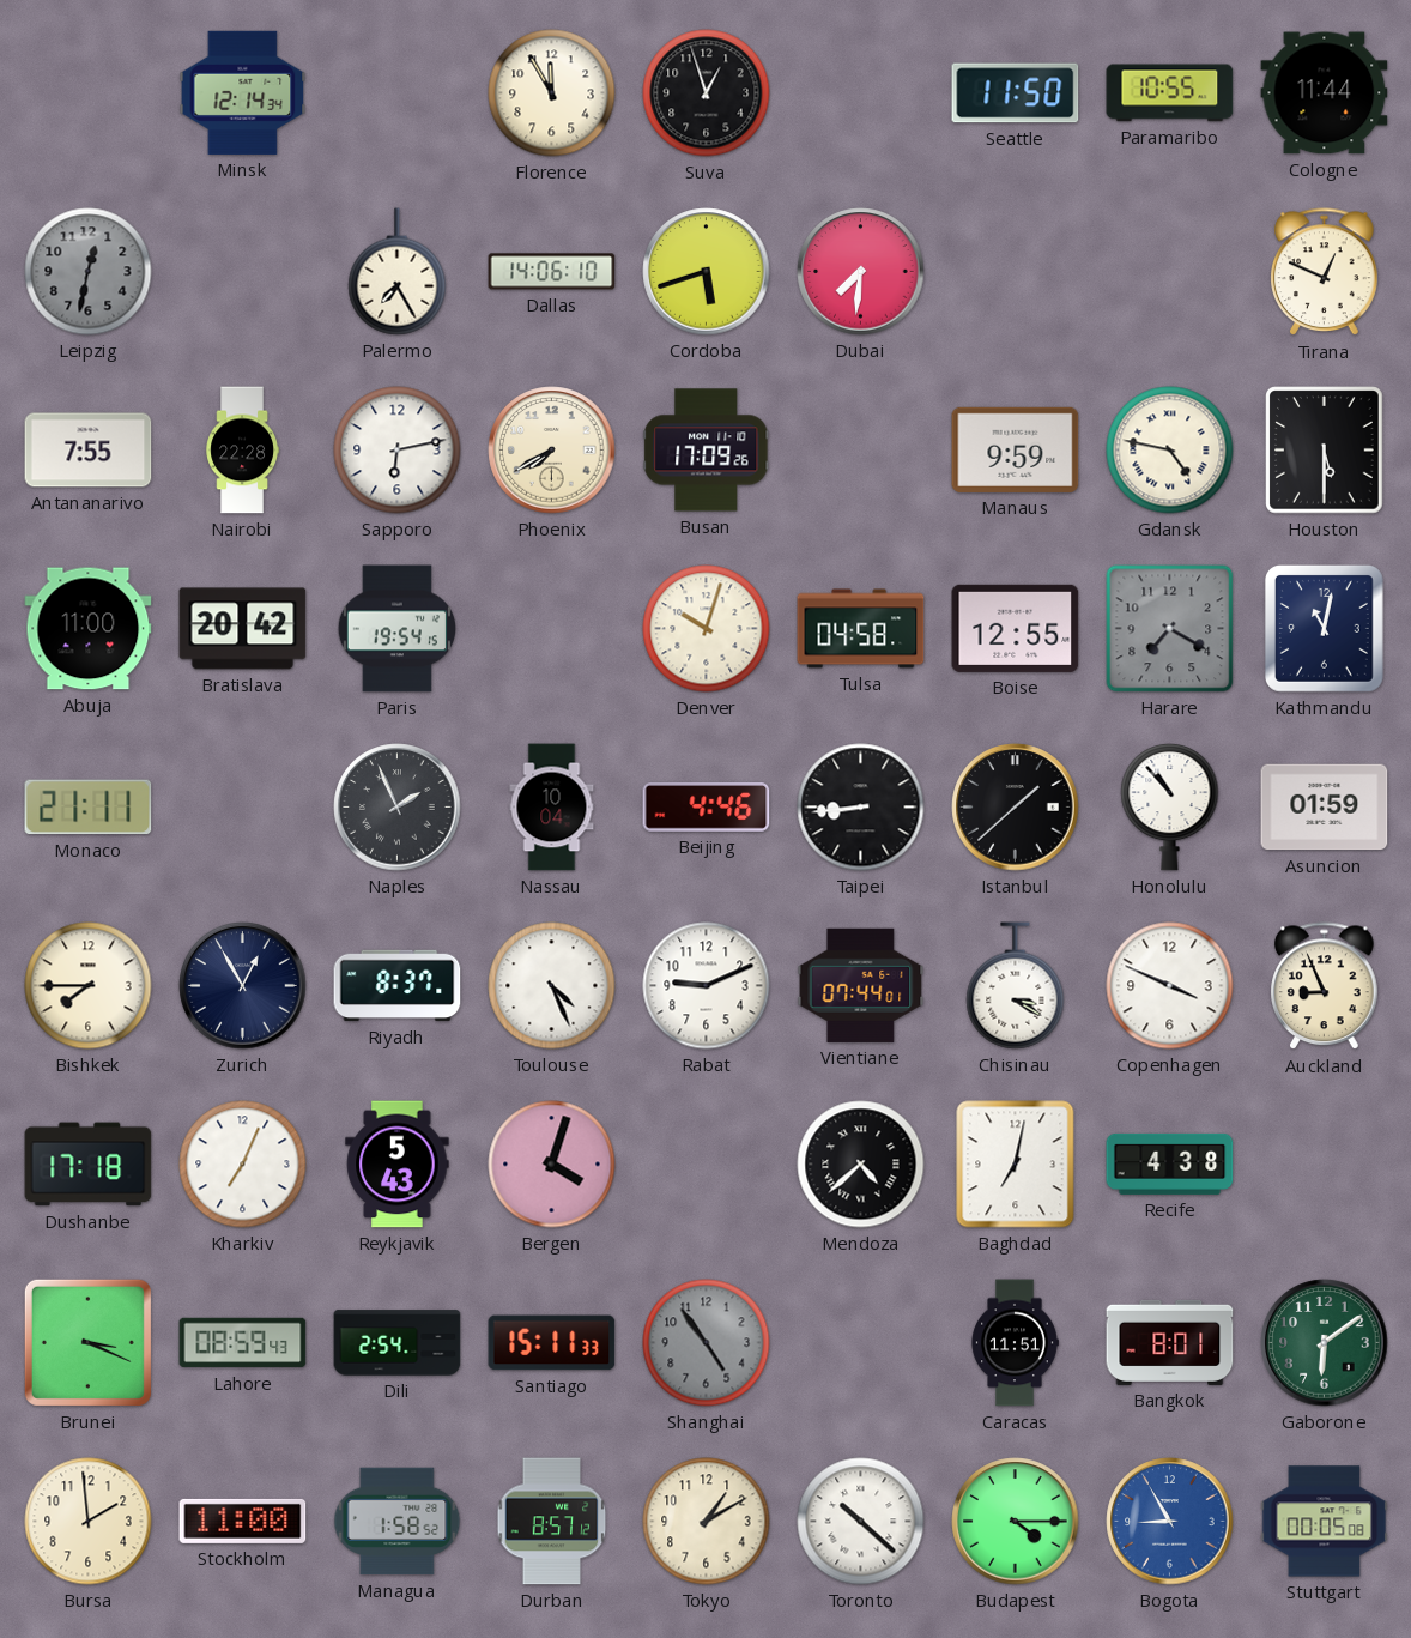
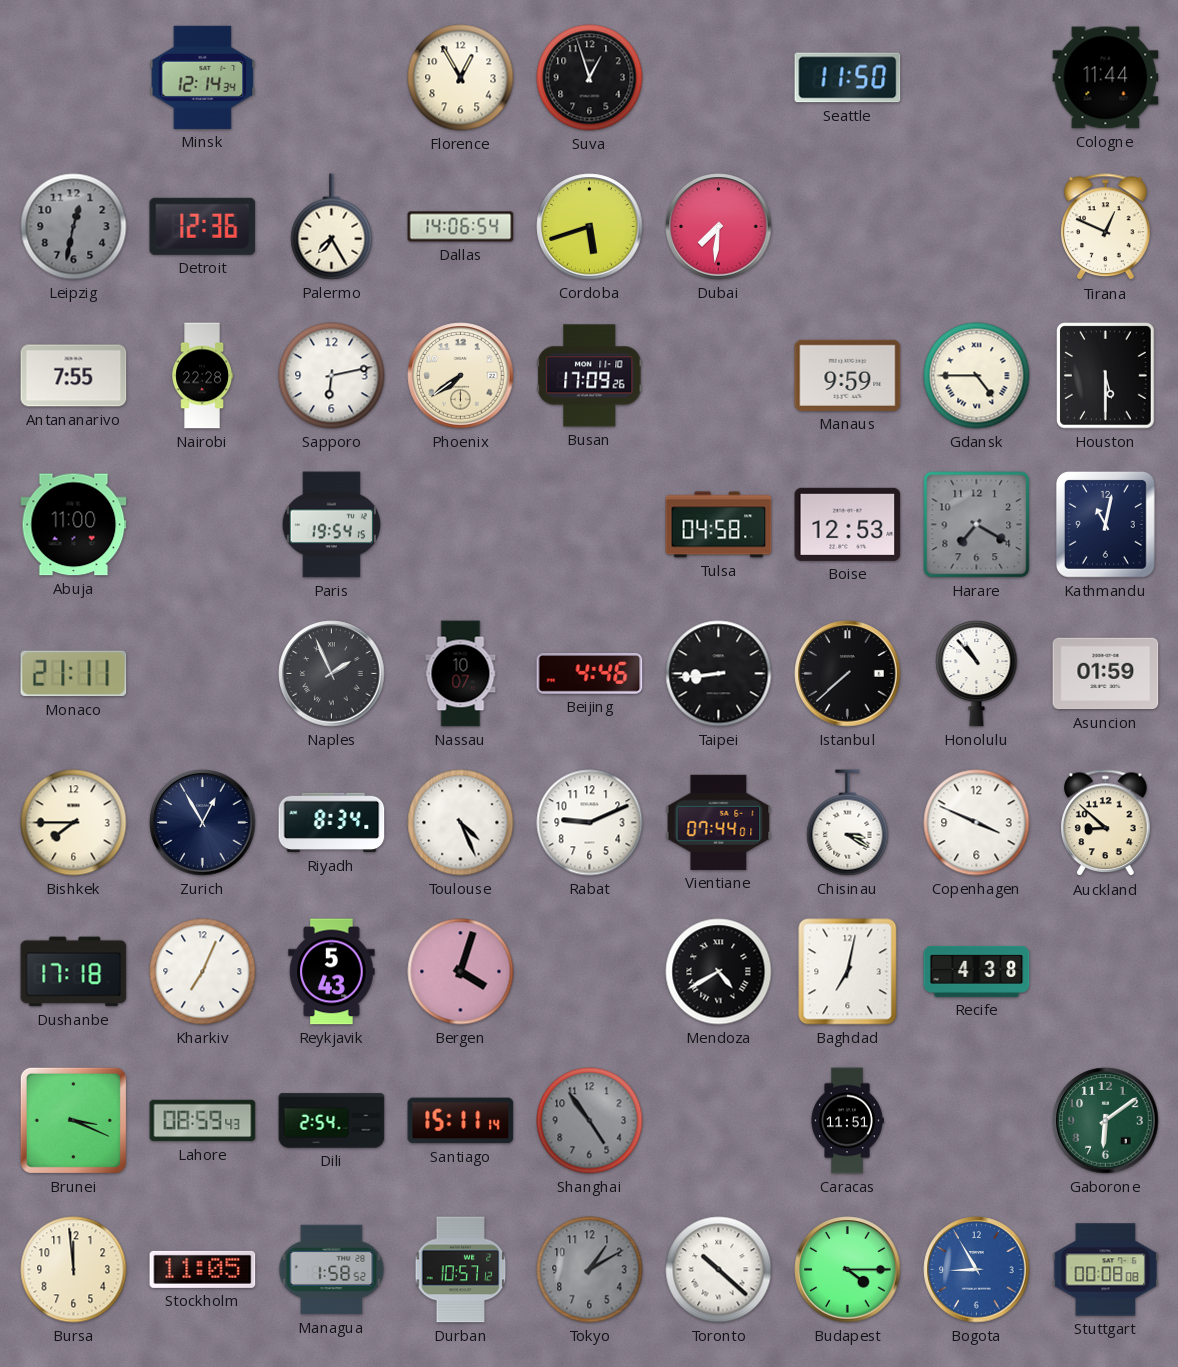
Florence: 11:55 -> 12:55 (461, 78)
Paramaribo: 10:55 -> none (1170, 93)
Detroit: none -> 12:36 (203, 226)
Dallas: 14:06:10 -> 14:06:54 (461, 227)
Phoenix: 7:40 -> 7:39 (461, 376)
Gdansk: 4:47 -> 4:45 (977, 376)
Bratislava: 20:42 -> none (243, 629)
Denver: 10:03 -> none (707, 629)
Boise: 12:55 -> 12:53 (848, 524)
Nassau: 10:04 -> 10:07 (461, 674)
Istanbul: 1:38 -> 7:38 (848, 674)
Riyadh: 8:37 -> 8:34 (332, 823)
Auckland: 8:56 -> 8:52 (1106, 823)
Mendoza: 4:38 -> 4:40 (719, 972)
Santiago: 15:11:33 -> 15:11:14 (461, 1121)
Bangkok: 8:01 -> none (1170, 1342)
Bursa: 1:59 -> 11:59 (74, 1270)
Stockholm: 11:00 -> 11:05 (203, 1269)
Durban: 8:57 -> 10:57 (461, 1270)
Tokyo dial: cream -> grey (590, 1270)
Stuttgart: 00:05 -> 00:08 (1106, 1270)
